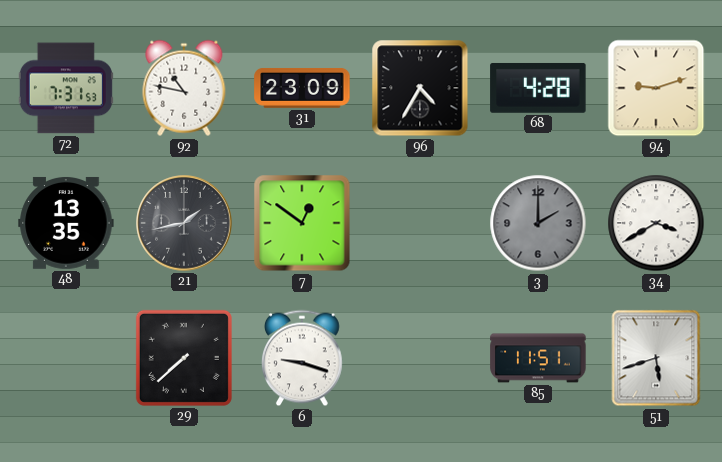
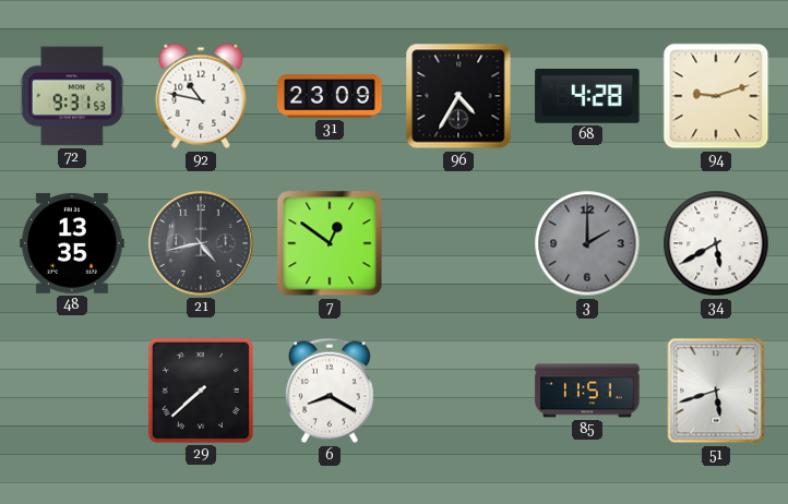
72: 7:31 -> 9:31 (72, 96)
21: 1:43 -> 4:43 (201, 243)
34: 3:40 -> 5:40 (716, 243)
6: 9:18 -> 8:20 (331, 391)
